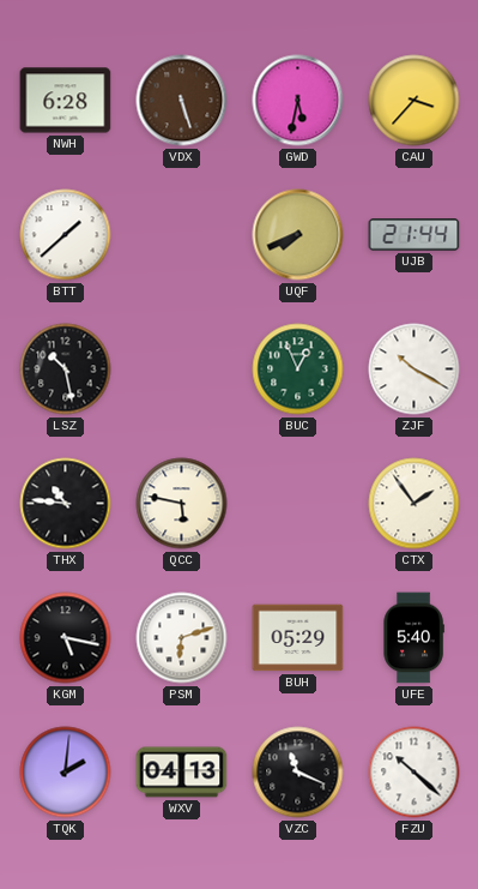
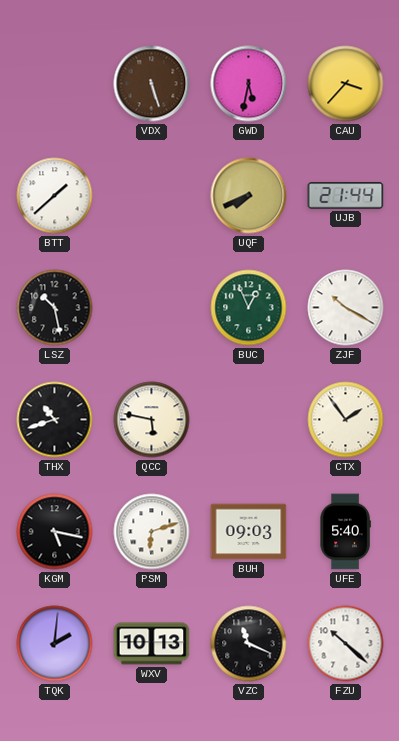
NWH: 6:28 -> none (66, 101)
THX: 10:46 -> 10:42 (55, 420)
BUH: 05:29 -> 09:03 (249, 532)
WXV: 04:13 -> 10:13 (152, 644)
